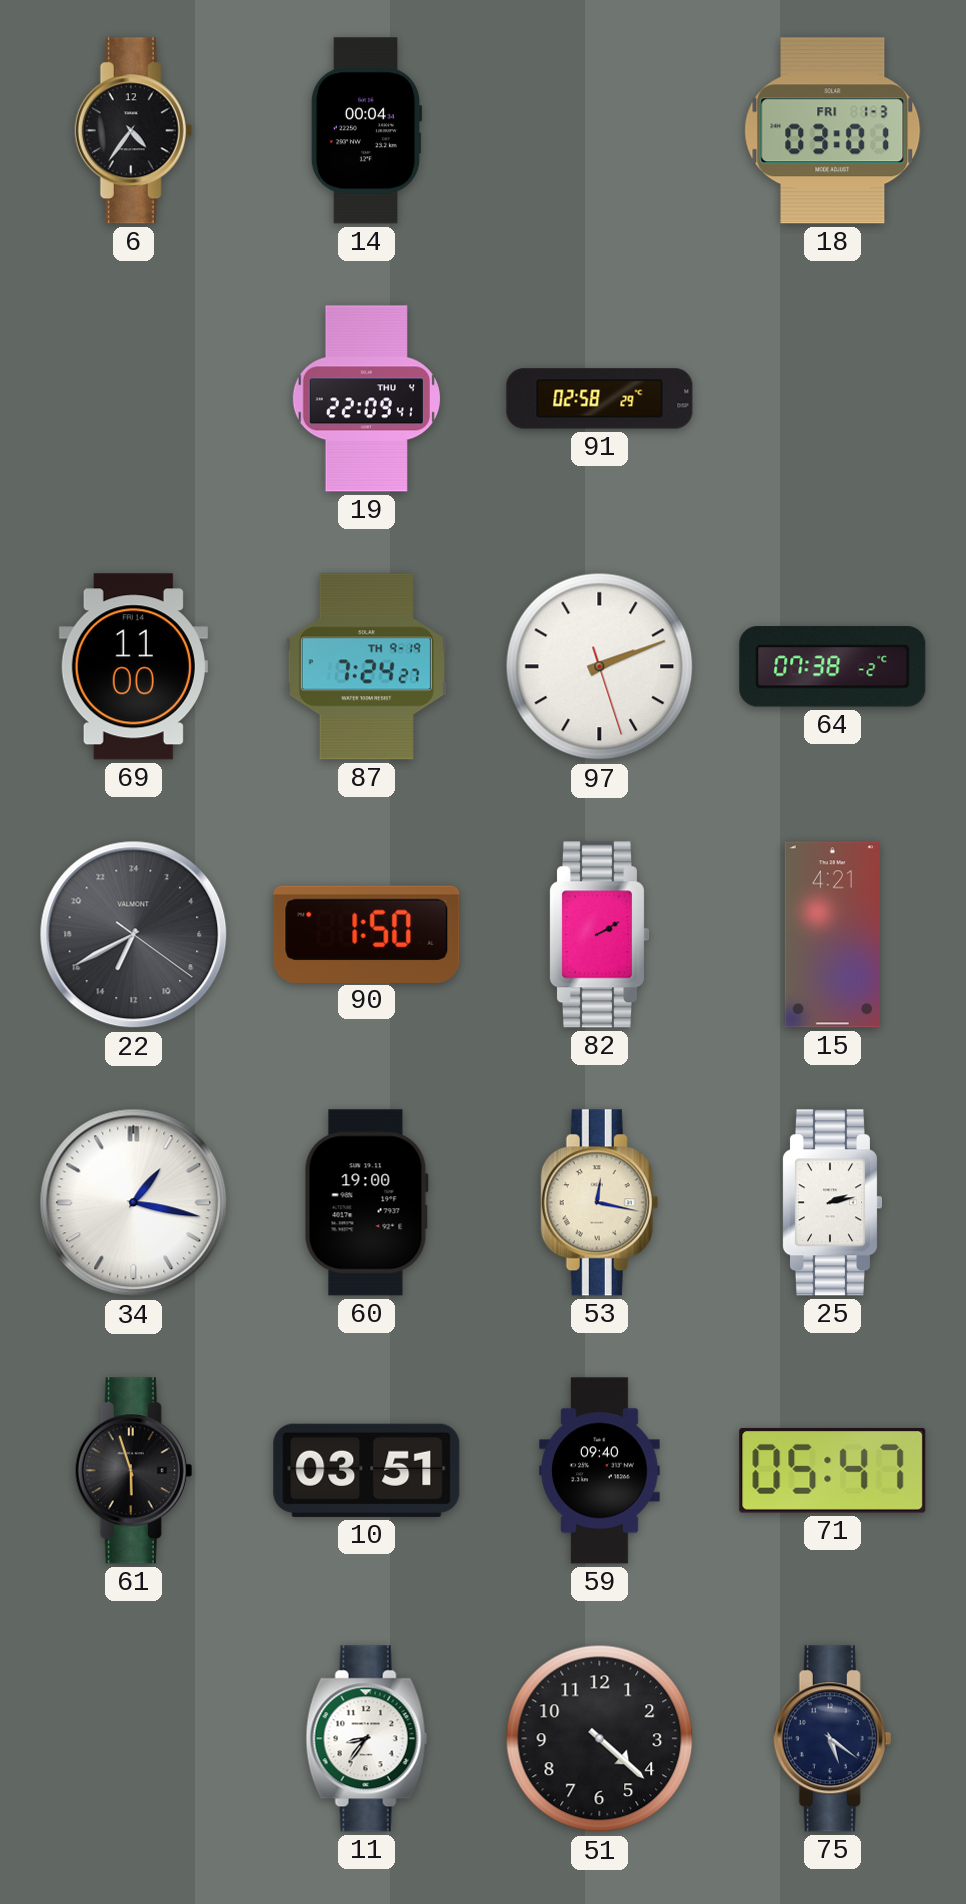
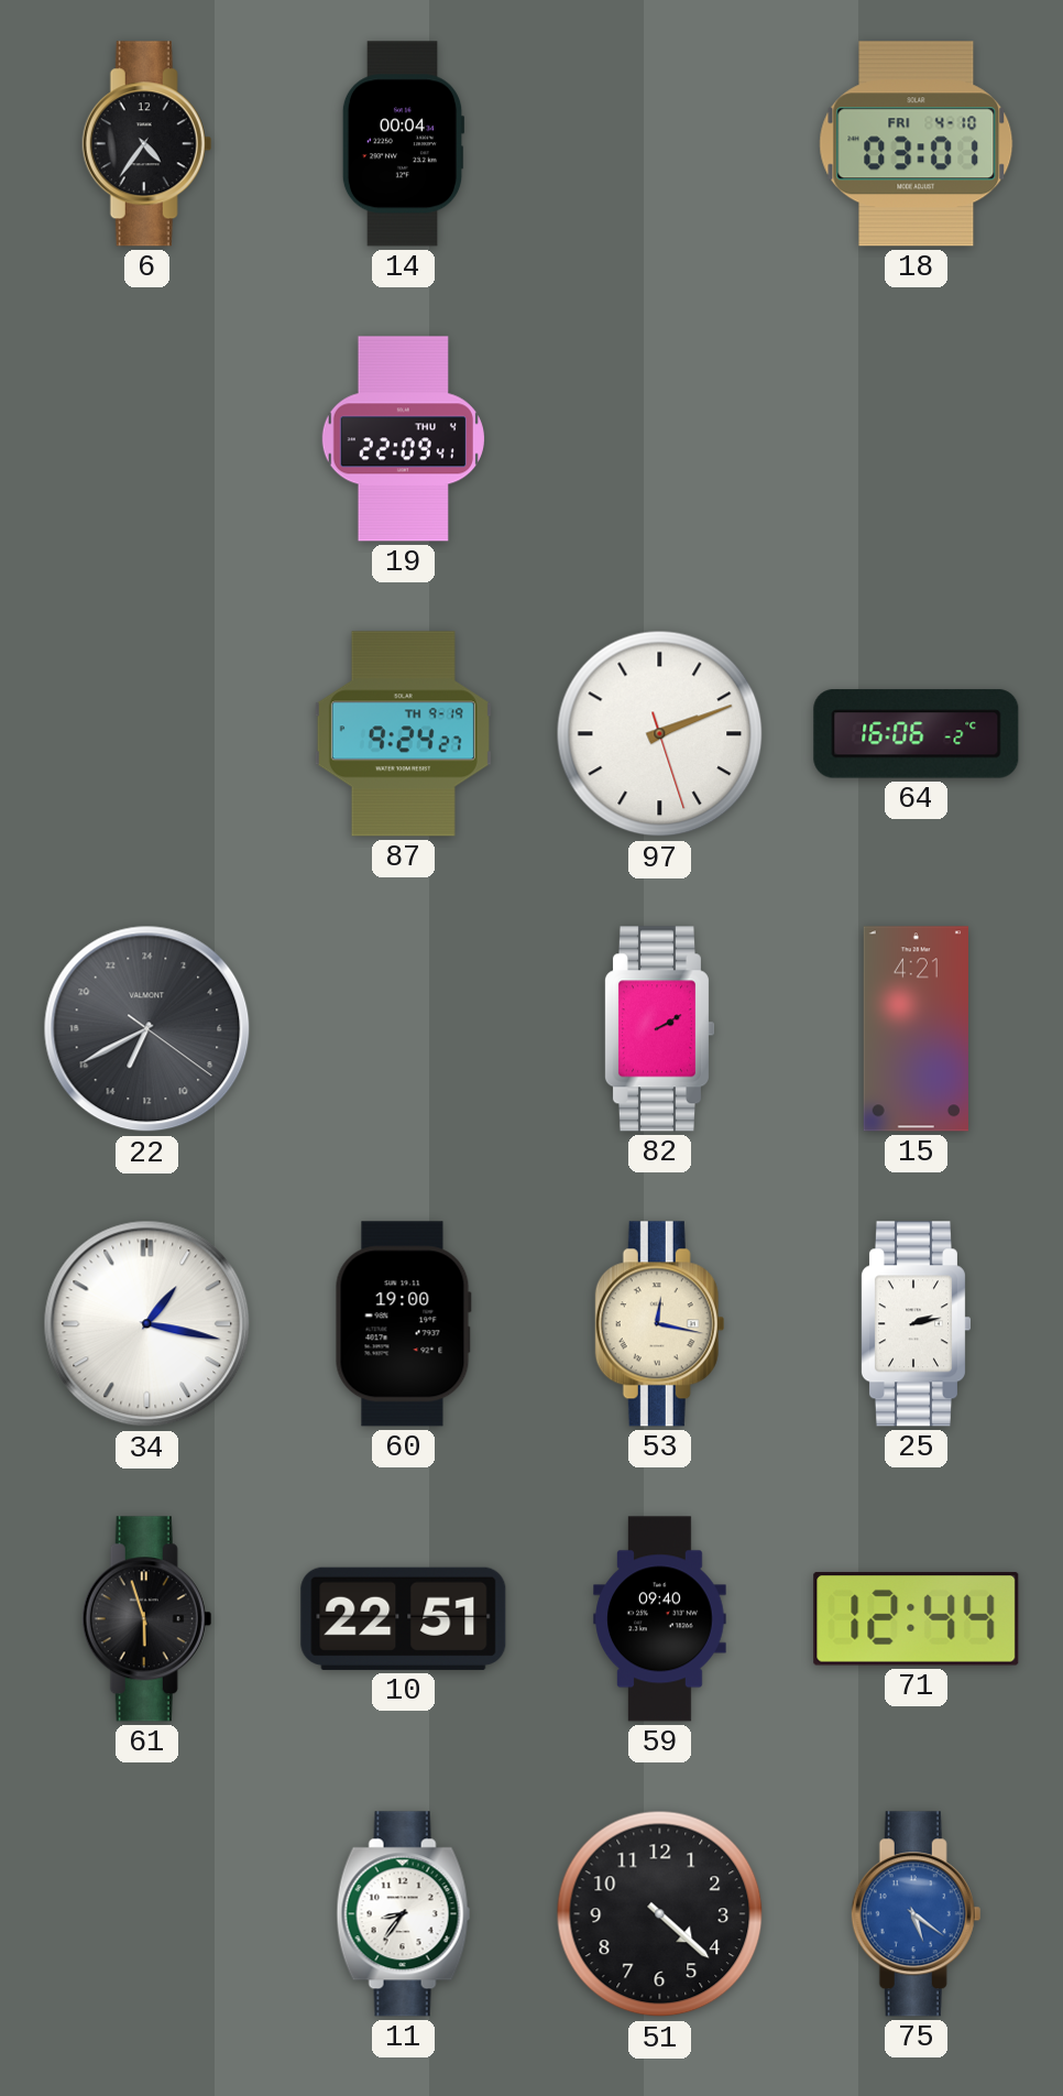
18 date: FRI 1-3 -> FRI 4-10 (917, 144)
91: 02:58 -> none (600, 399)
69: 11:00 -> none (133, 667)
87: 7:24 -> 9:24 (403, 734)
64: 07:38 -> 16:06 (917, 734)
90: 1:50 -> none (367, 934)
10: 03:51 -> 22:51 (404, 1618)
71: 05:47 -> 12:44 (917, 1618)
75 dial: navy -> blue (917, 1914)
